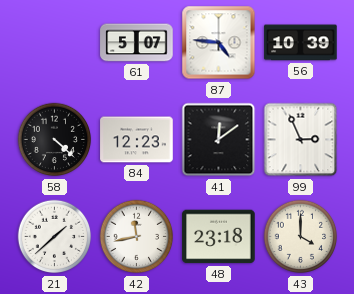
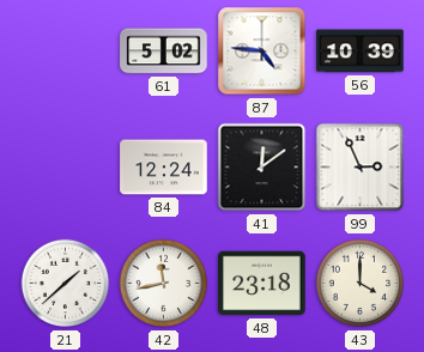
61: 5:07 -> 5:02 (164, 51)
58: 4:22 -> none (55, 140)
84: 12:23 -> 12:24 (164, 168)
